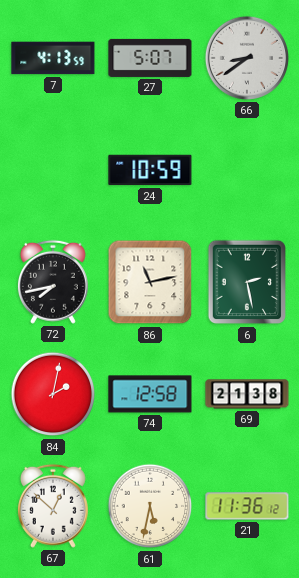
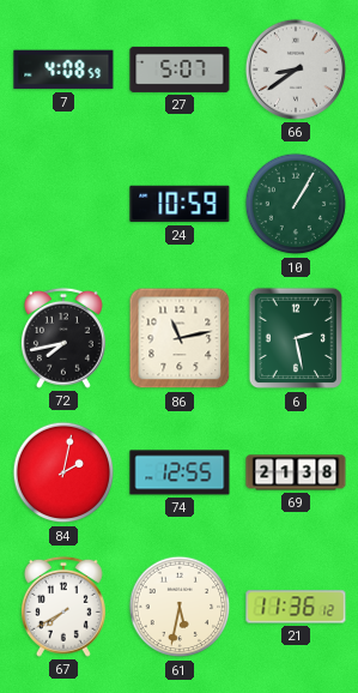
7: 4:13 -> 4:08 (63, 70)
10: none -> 1:05 (296, 204)
74: 12:58 -> 12:55 (180, 472)
67: 12:52 -> 7:40 (63, 607)
